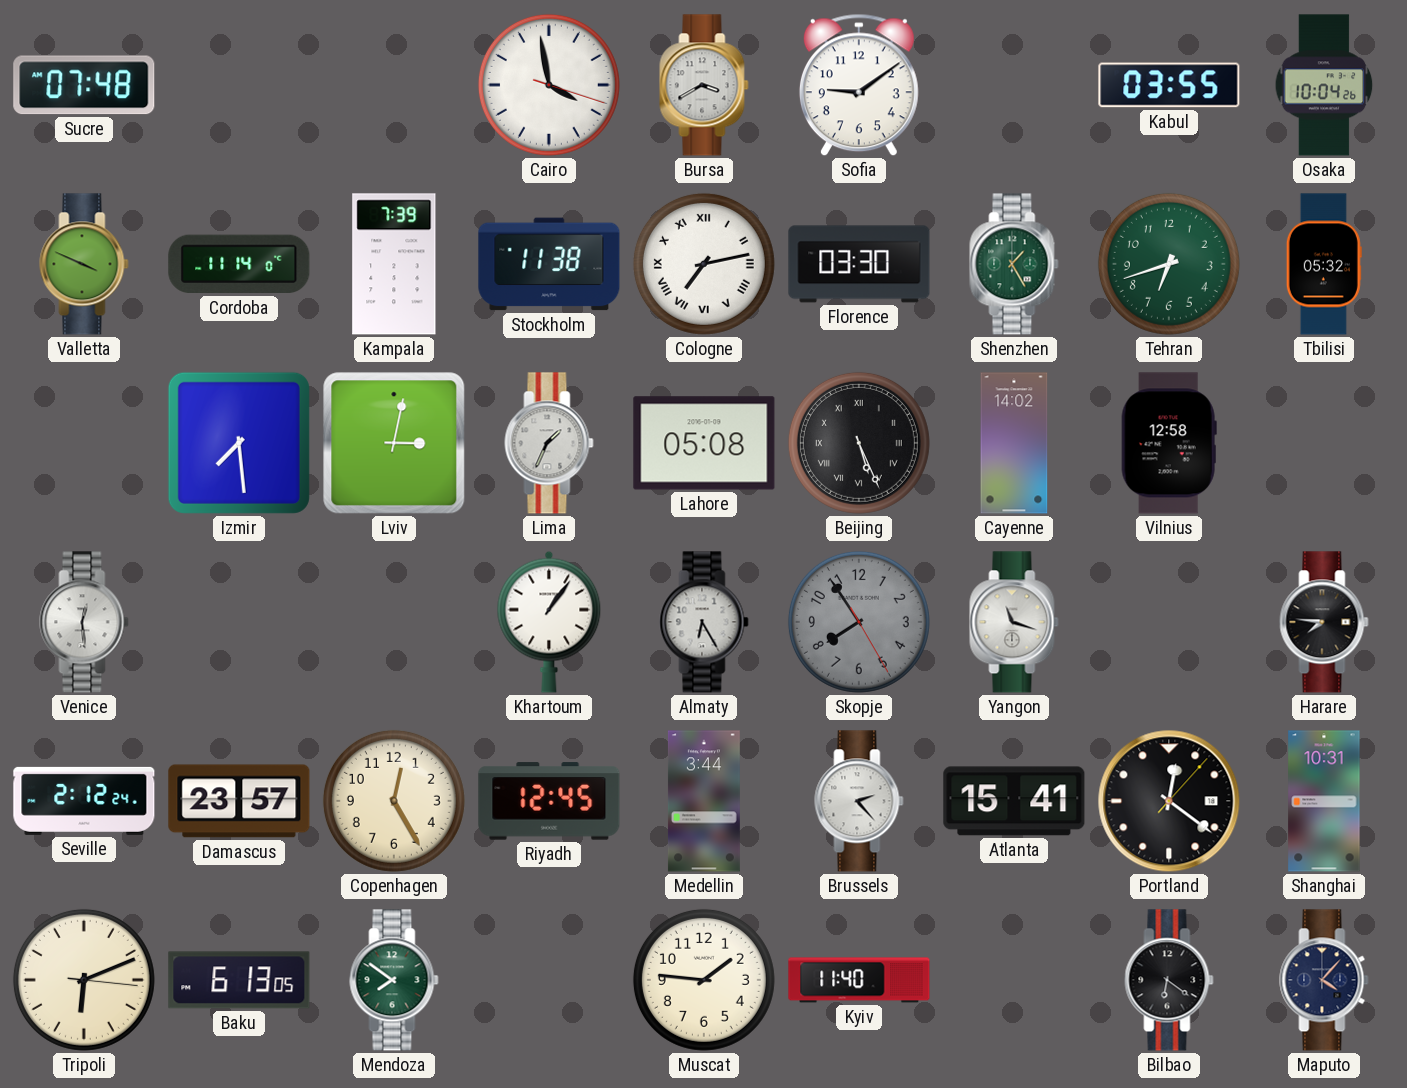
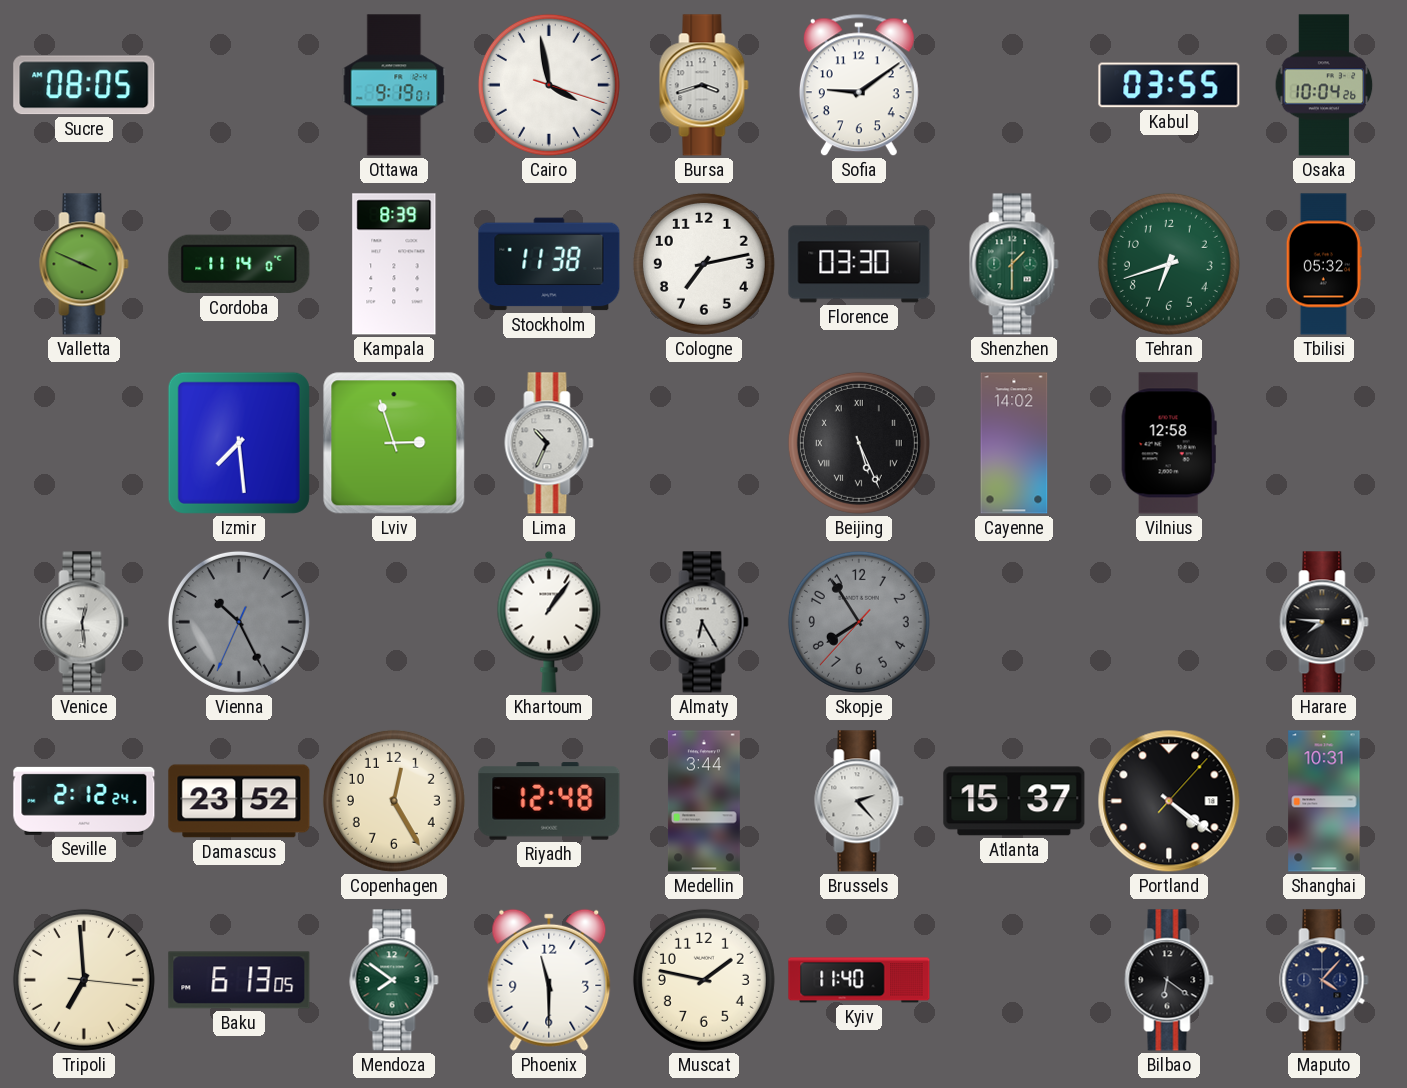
Sucre: 07:48 -> 08:05 (84, 85)
Ottawa: none -> 9:19 (394, 85)
Bursa: 3:40 -> 3:42 (704, 85)
Kampala: 7:39 -> 8:39 (394, 264)
Cologne numerals: Roman -> Arabic (704, 264)
Shenzhen: 1:25 -> 1:30 (1014, 264)
Lviv: 3:02 -> 2:57 (394, 443)
Lima: 1:34 -> 10:34 (549, 443)
Lahore: 05:08 -> none (704, 443)
Vienna: none -> 10:25 (239, 622)
Skopje: 7:54:25 -> 7:54:37 (859, 622)
Yangon: 11:18 -> none (1014, 622)
Damascus: 23:57 -> 23:52 (239, 801)
Riyadh: 12:45 -> 12:48 (549, 801)
Atlanta: 15:41 -> 15:37 (1014, 801)
Portland: 12:21 -> 4:21 (1169, 801)
Tripoli: 6:11 -> 6:59 (84, 980)
Phoenix: none -> 11:30 (549, 980)
Muscat: 1:46 -> 1:47 (704, 980)
